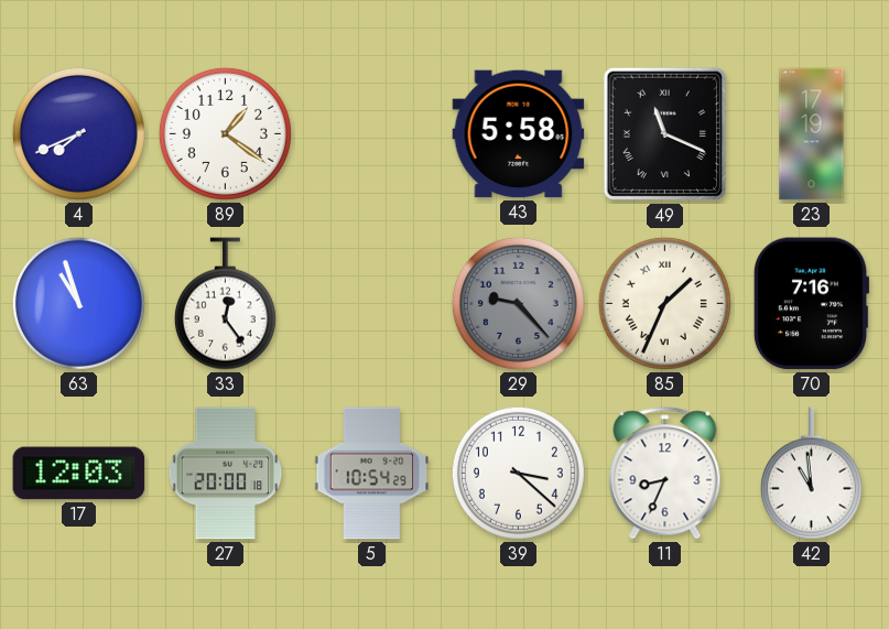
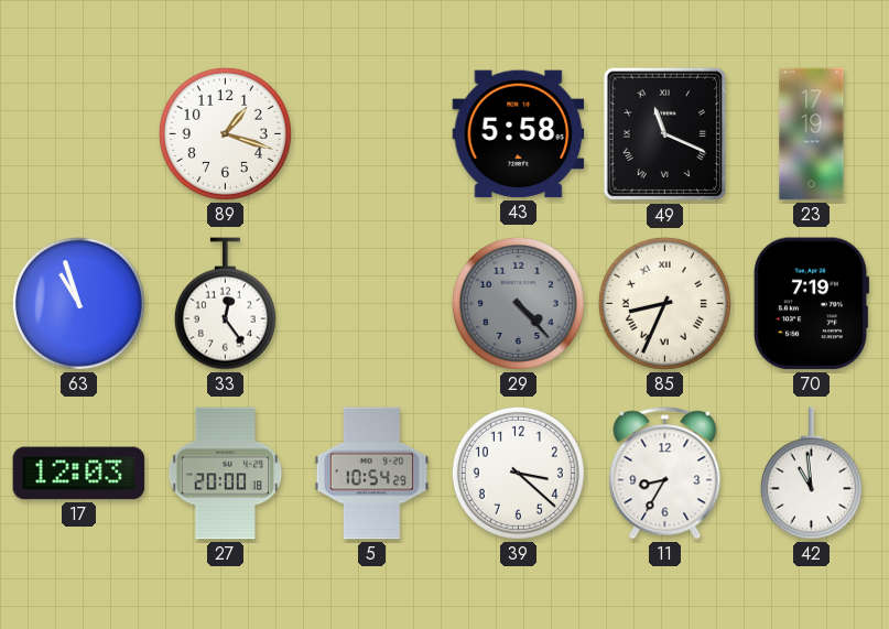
4: 7:41 -> none (78, 133)
89: 1:21 -> 1:18 (225, 133)
29: 9:23 -> 4:23 (518, 303)
85: 1:34 -> 8:34 (664, 303)
70: 7:16 -> 7:19 (811, 304)
11: 8:34 -> 8:35 (665, 474)
